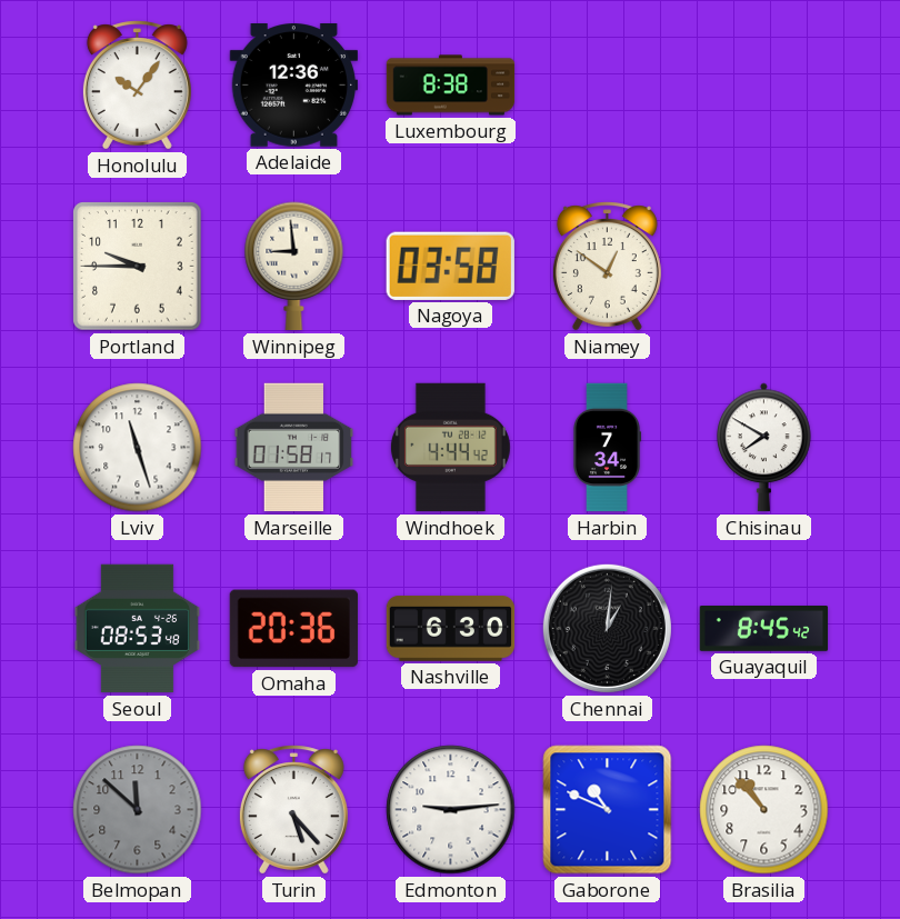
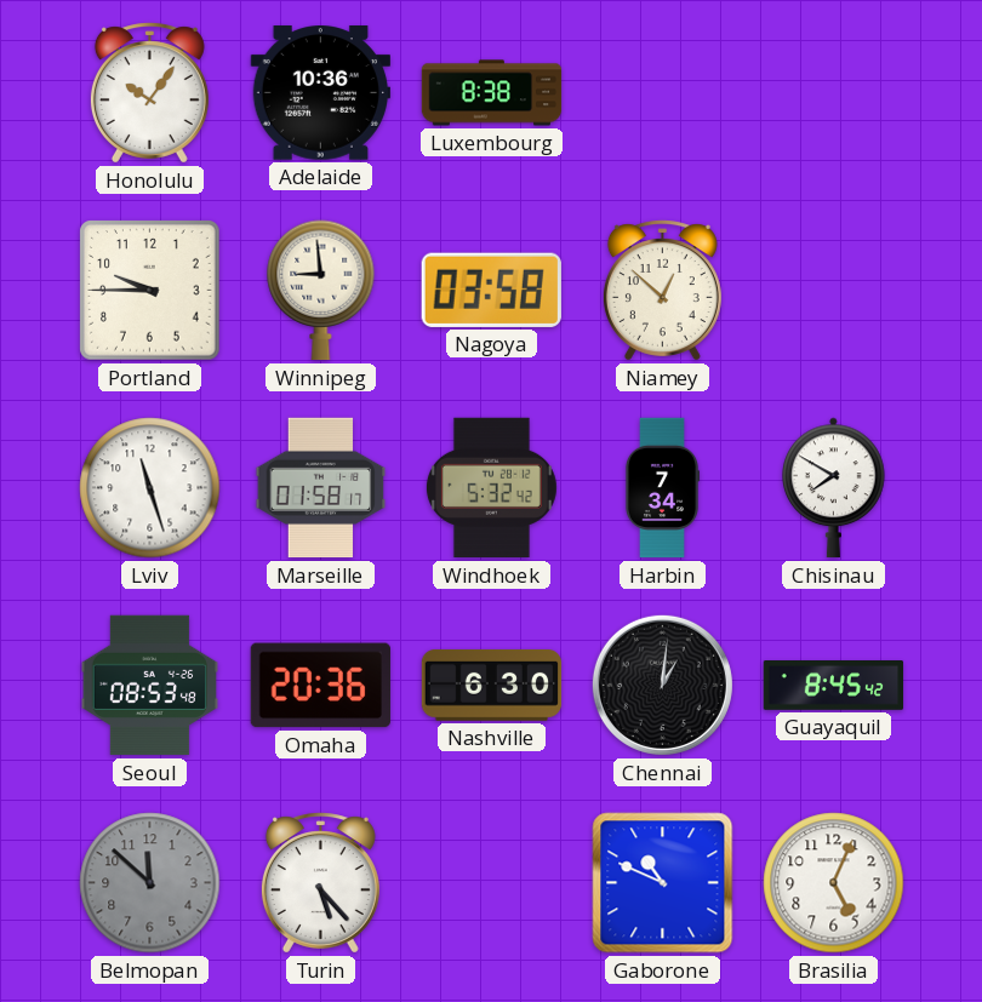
Adelaide: 12:36 -> 10:36 (320, 93)
Niamey: 12:51 -> 12:52 (662, 291)
Windhoek: 4:44 -> 5:32 (491, 488)
Edmonton: 9:14 -> none (451, 810)
Brasilia: 10:53 -> 5:04 (834, 883)
